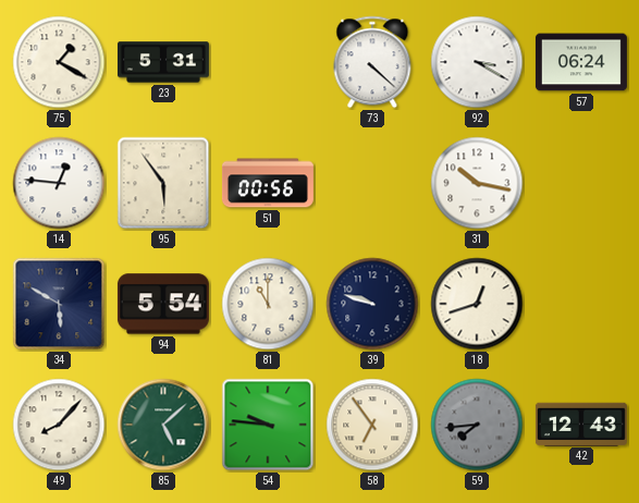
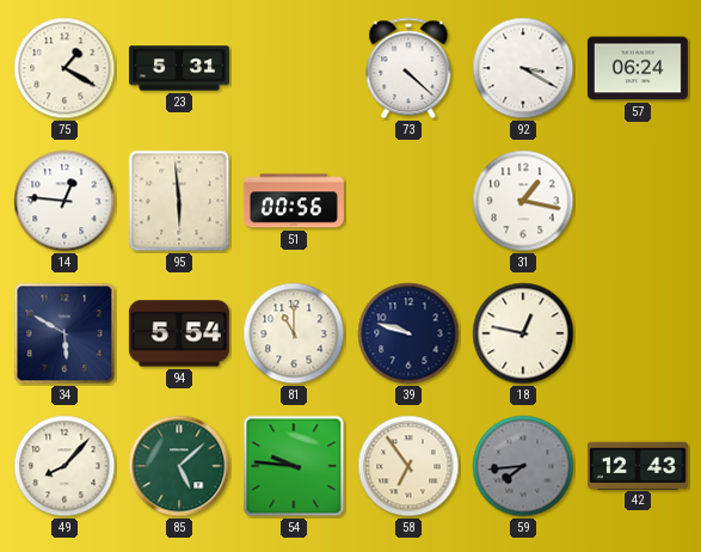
95: 5:54 -> 5:59 (179, 201)
31: 10:17 -> 1:17 (523, 201)
18: 12:42 -> 12:47 (523, 333)
